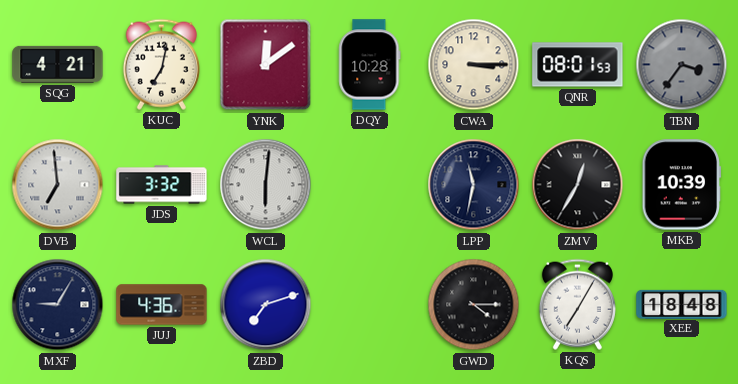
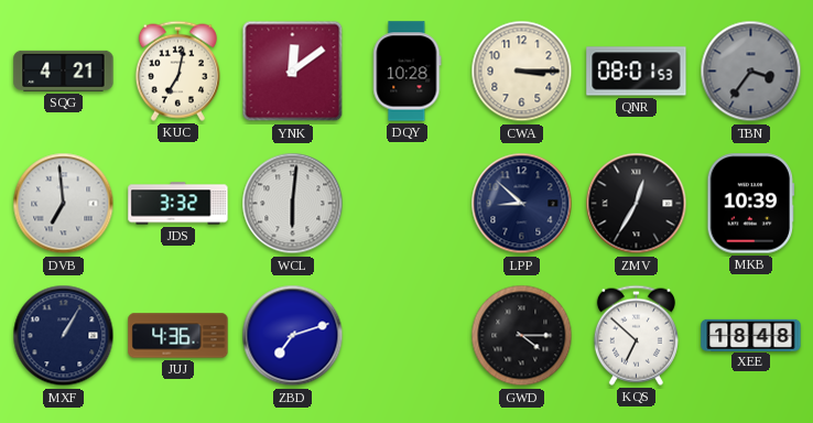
LPP: 11:32 -> 8:52 (522, 204)
MXF: 9:05 -> 1:05 (64, 336)
KQS: 7:05 -> 6:52 (636, 335)
